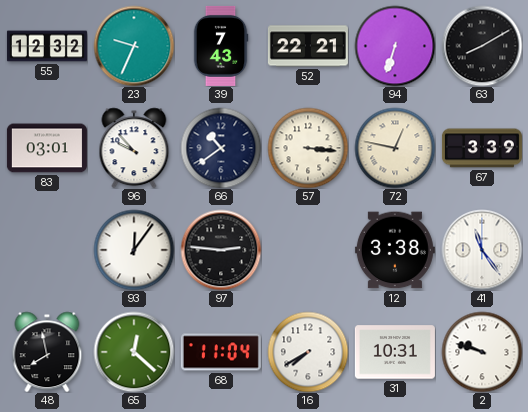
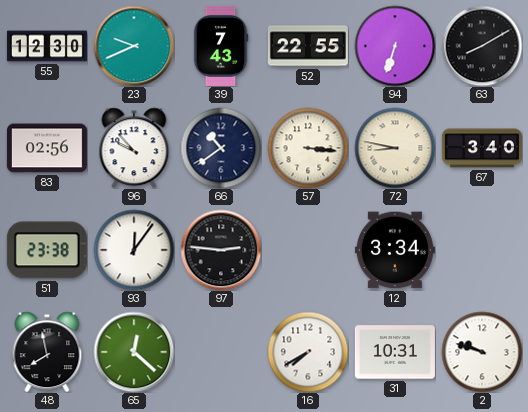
55: 12:32 -> 12:30 (47, 46)
23: 9:34 -> 9:41 (134, 46)
52: 22:21 -> 22:55 (308, 46)
83: 03:01 -> 02:56 (47, 148)
72: 12:47 -> 8:47 (395, 148)
67: 3:39 -> 3:40 (482, 148)
51: none -> 23:38 (47, 250)
12: 3:38 -> 3:34 (395, 250)
41: 11:24 -> none (482, 250)
68: 11:04 -> none (221, 352)
